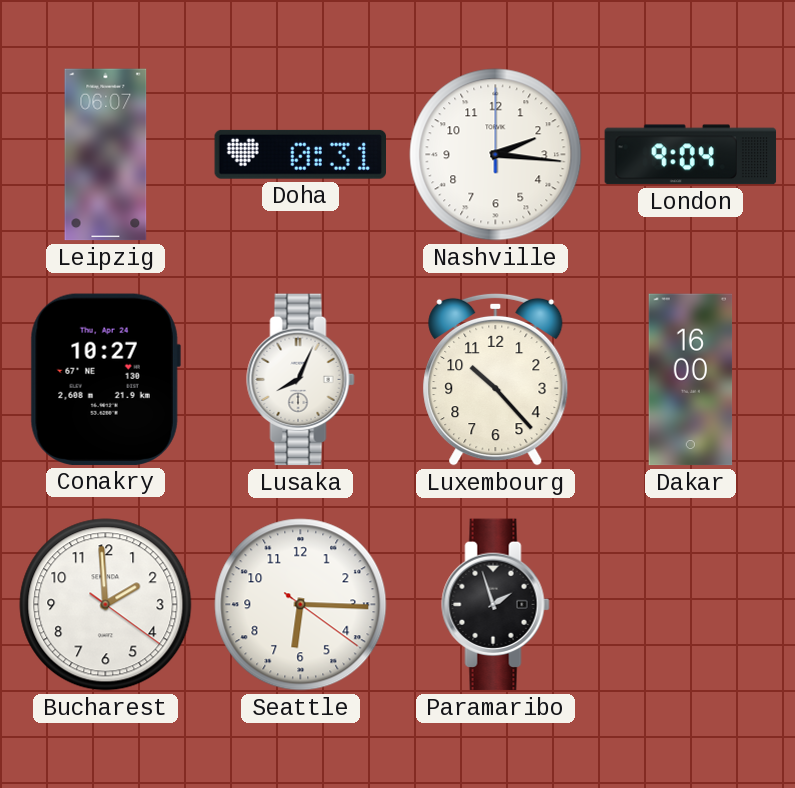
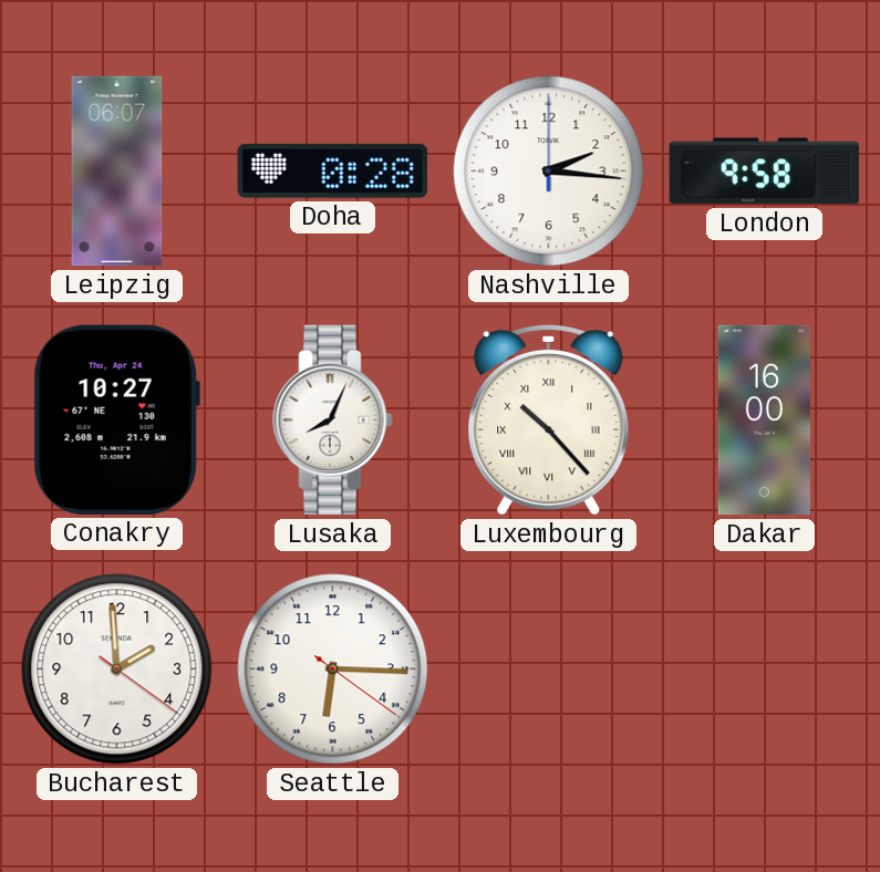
Doha: 0:31 -> 0:28 (332, 170)
London: 9:04 -> 9:58 (765, 172)
Luxembourg numerals: Arabic -> Roman (549, 419)
Paramaribo: 1:57 -> none (496, 605)
